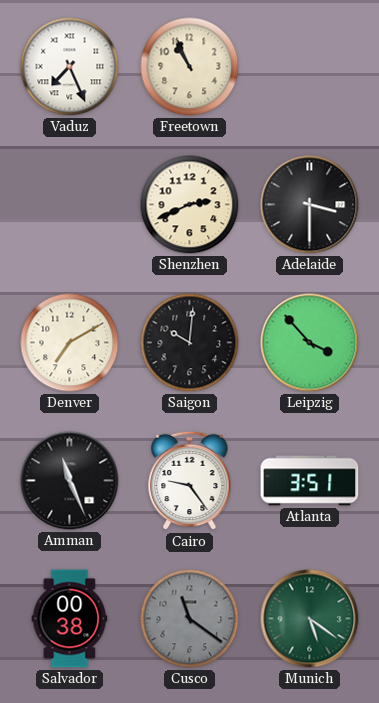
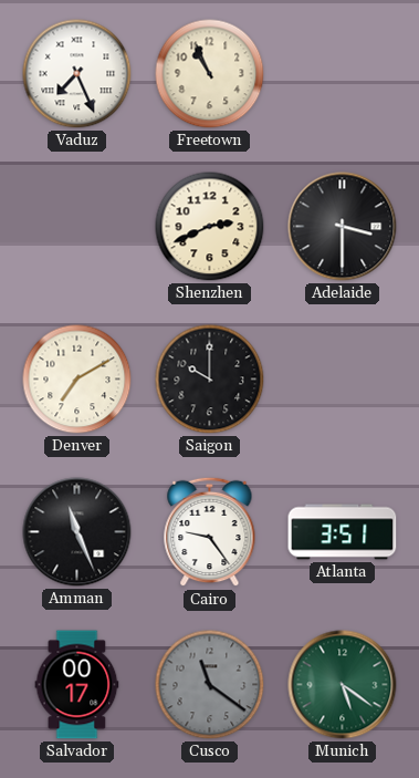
Saigon: 10:01 -> 10:00 (210, 380)
Leipzig: 3:53 -> none (310, 343)
Salvador: 00:38 -> 00:17 (77, 685)
